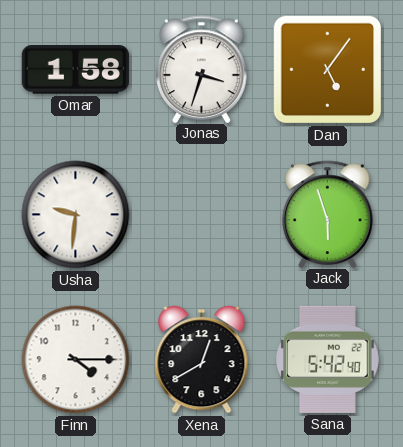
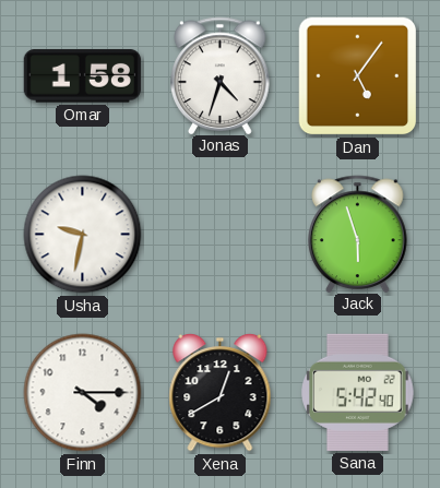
Jonas: 3:33 -> 4:33 (221, 75)
Usha: 9:31 -> 9:32 (83, 235)
